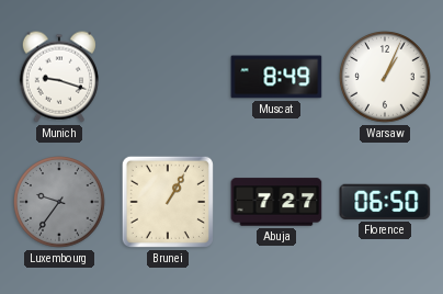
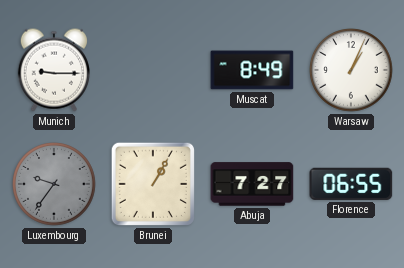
Munich: 9:18 -> 9:15 (54, 70)
Florence: 06:50 -> 06:55 (351, 184)
